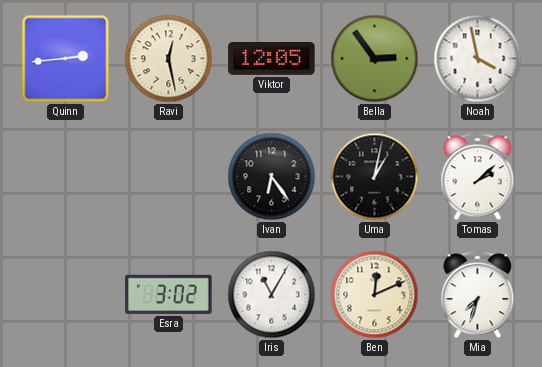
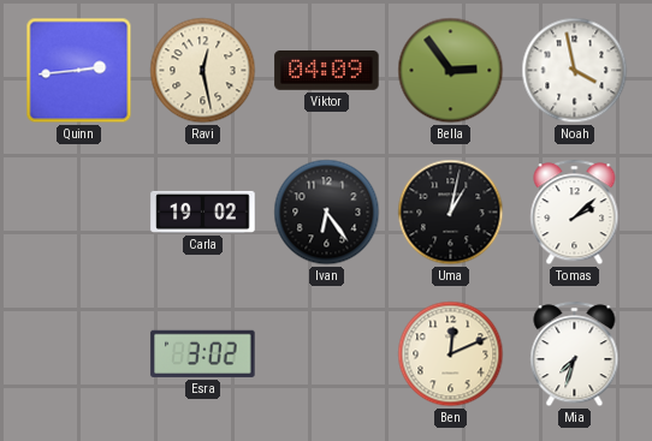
Viktor: 12:05 -> 04:09 (327, 71)
Carla: none -> 19:02 (203, 211)
Iris: 11:05 -> none (272, 295)
